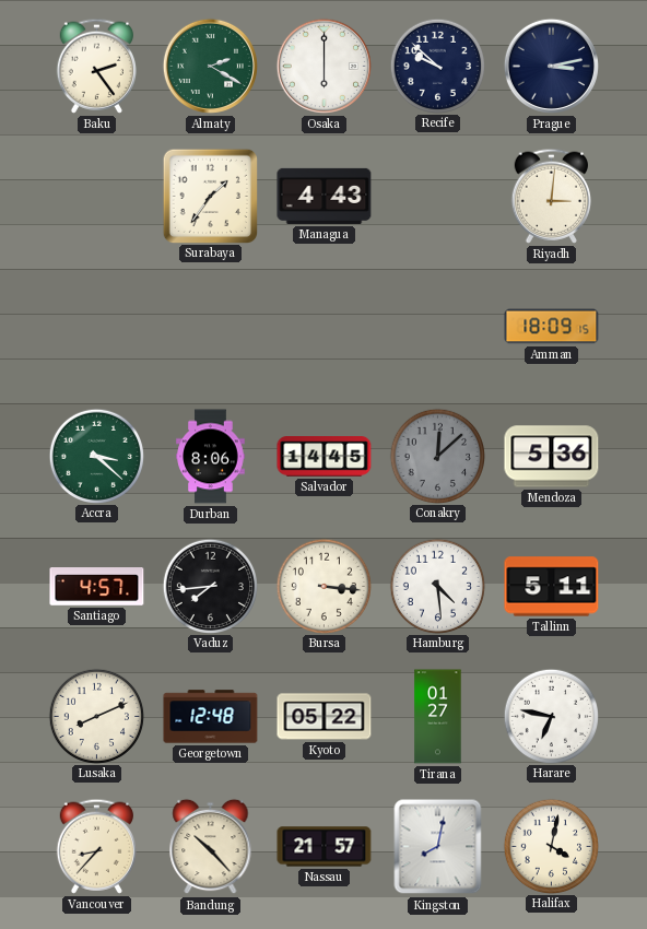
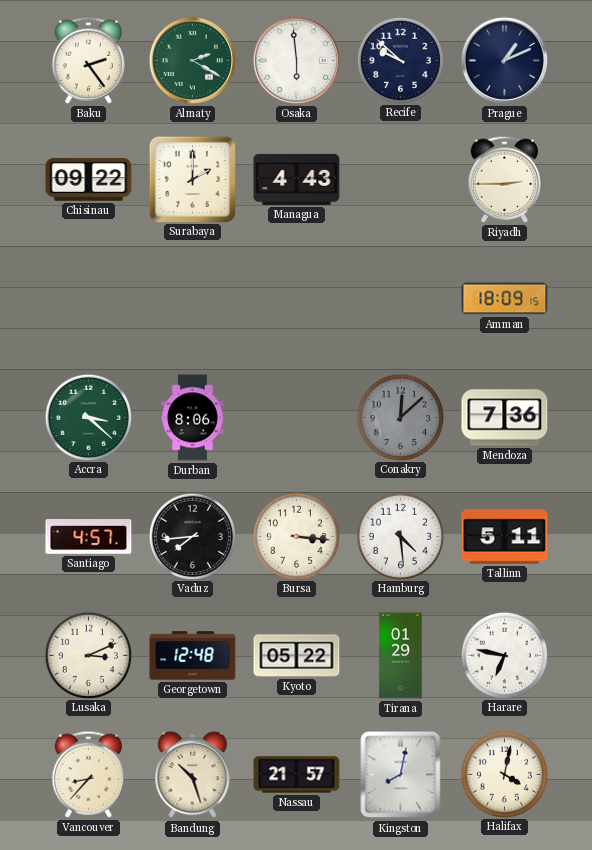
Osaka: 6:00 -> 5:59 (296, 60)
Prague: 3:13 -> 1:11 (504, 60)
Chisinau: none -> 09:22 (89, 180)
Surabaya: 1:36 -> 2:00 (192, 179)
Riyadh: 3:01 -> 2:45 (504, 179)
Salvador: 14:45 -> none (325, 457)
Mendoza: 5:36 -> 7:36 (505, 418)
Lusaka: 8:11 -> 3:11 (88, 655)
Tirana: 01:27 -> 01:29 (401, 656)
Bandung: 10:23 -> 10:27 (193, 775)
